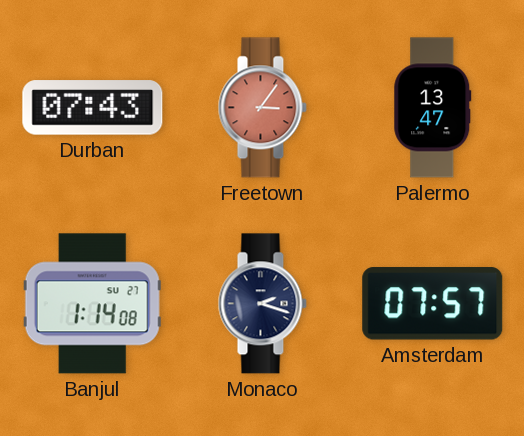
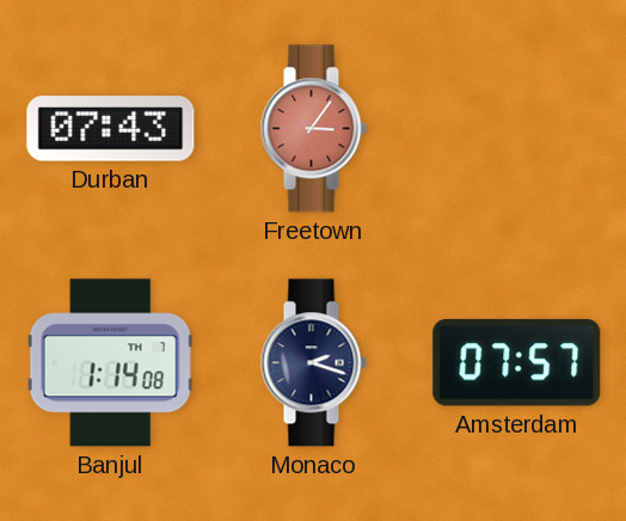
Palermo: 13:47 -> none (433, 108)
Banjul date: SU 27 -> TH 7 (110, 363)
